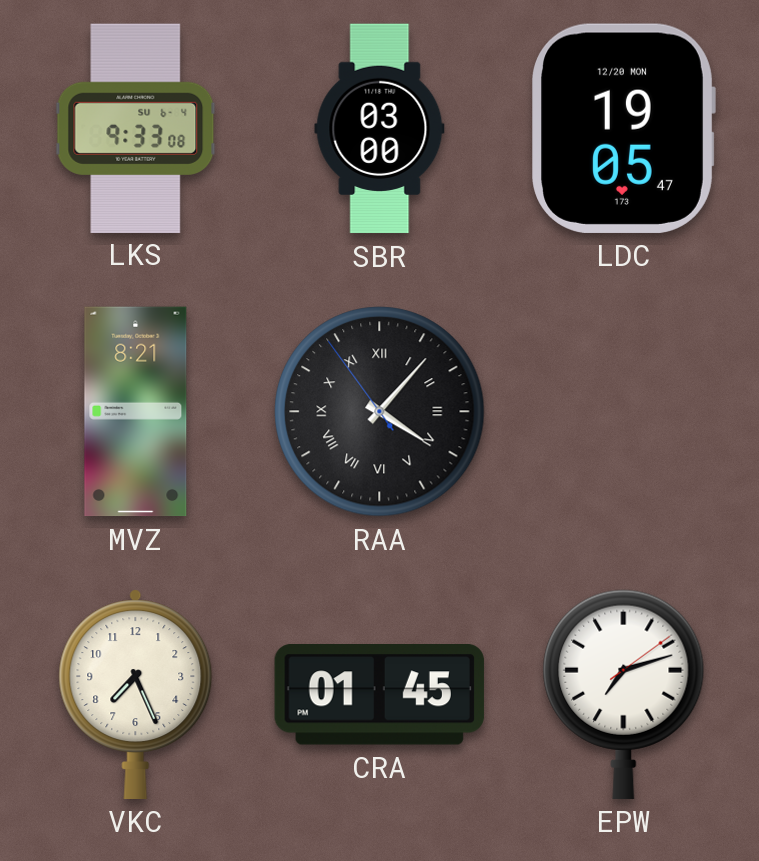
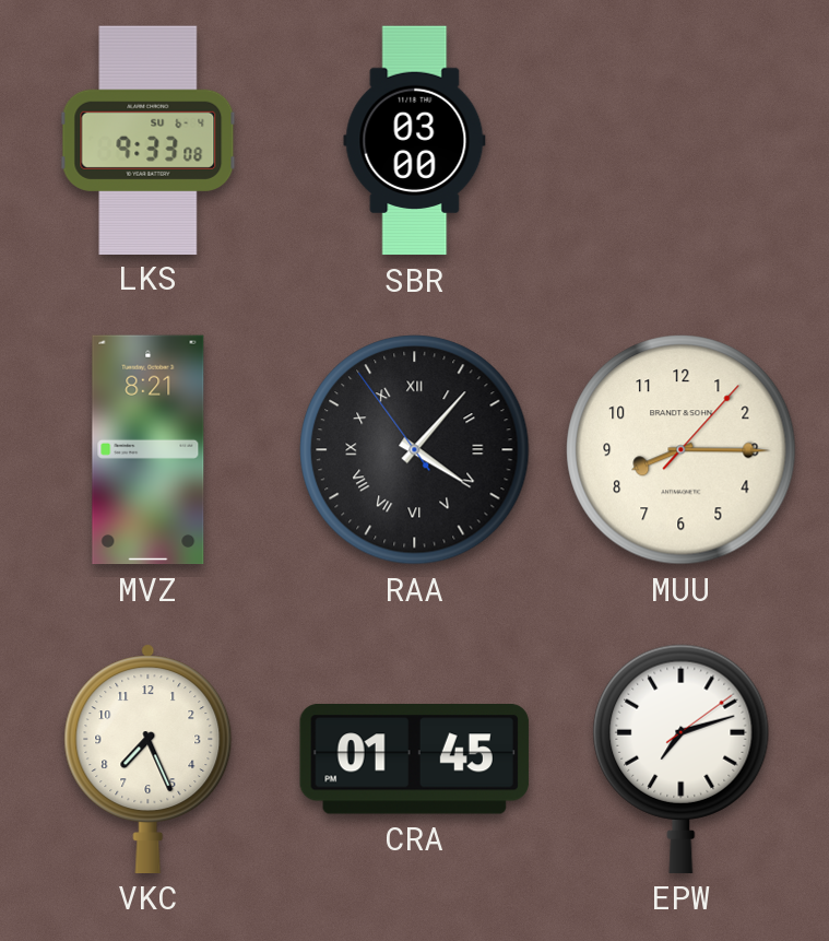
LDC: 19:05 -> none (623, 128)
MUU: none -> 8:15 (682, 450)
